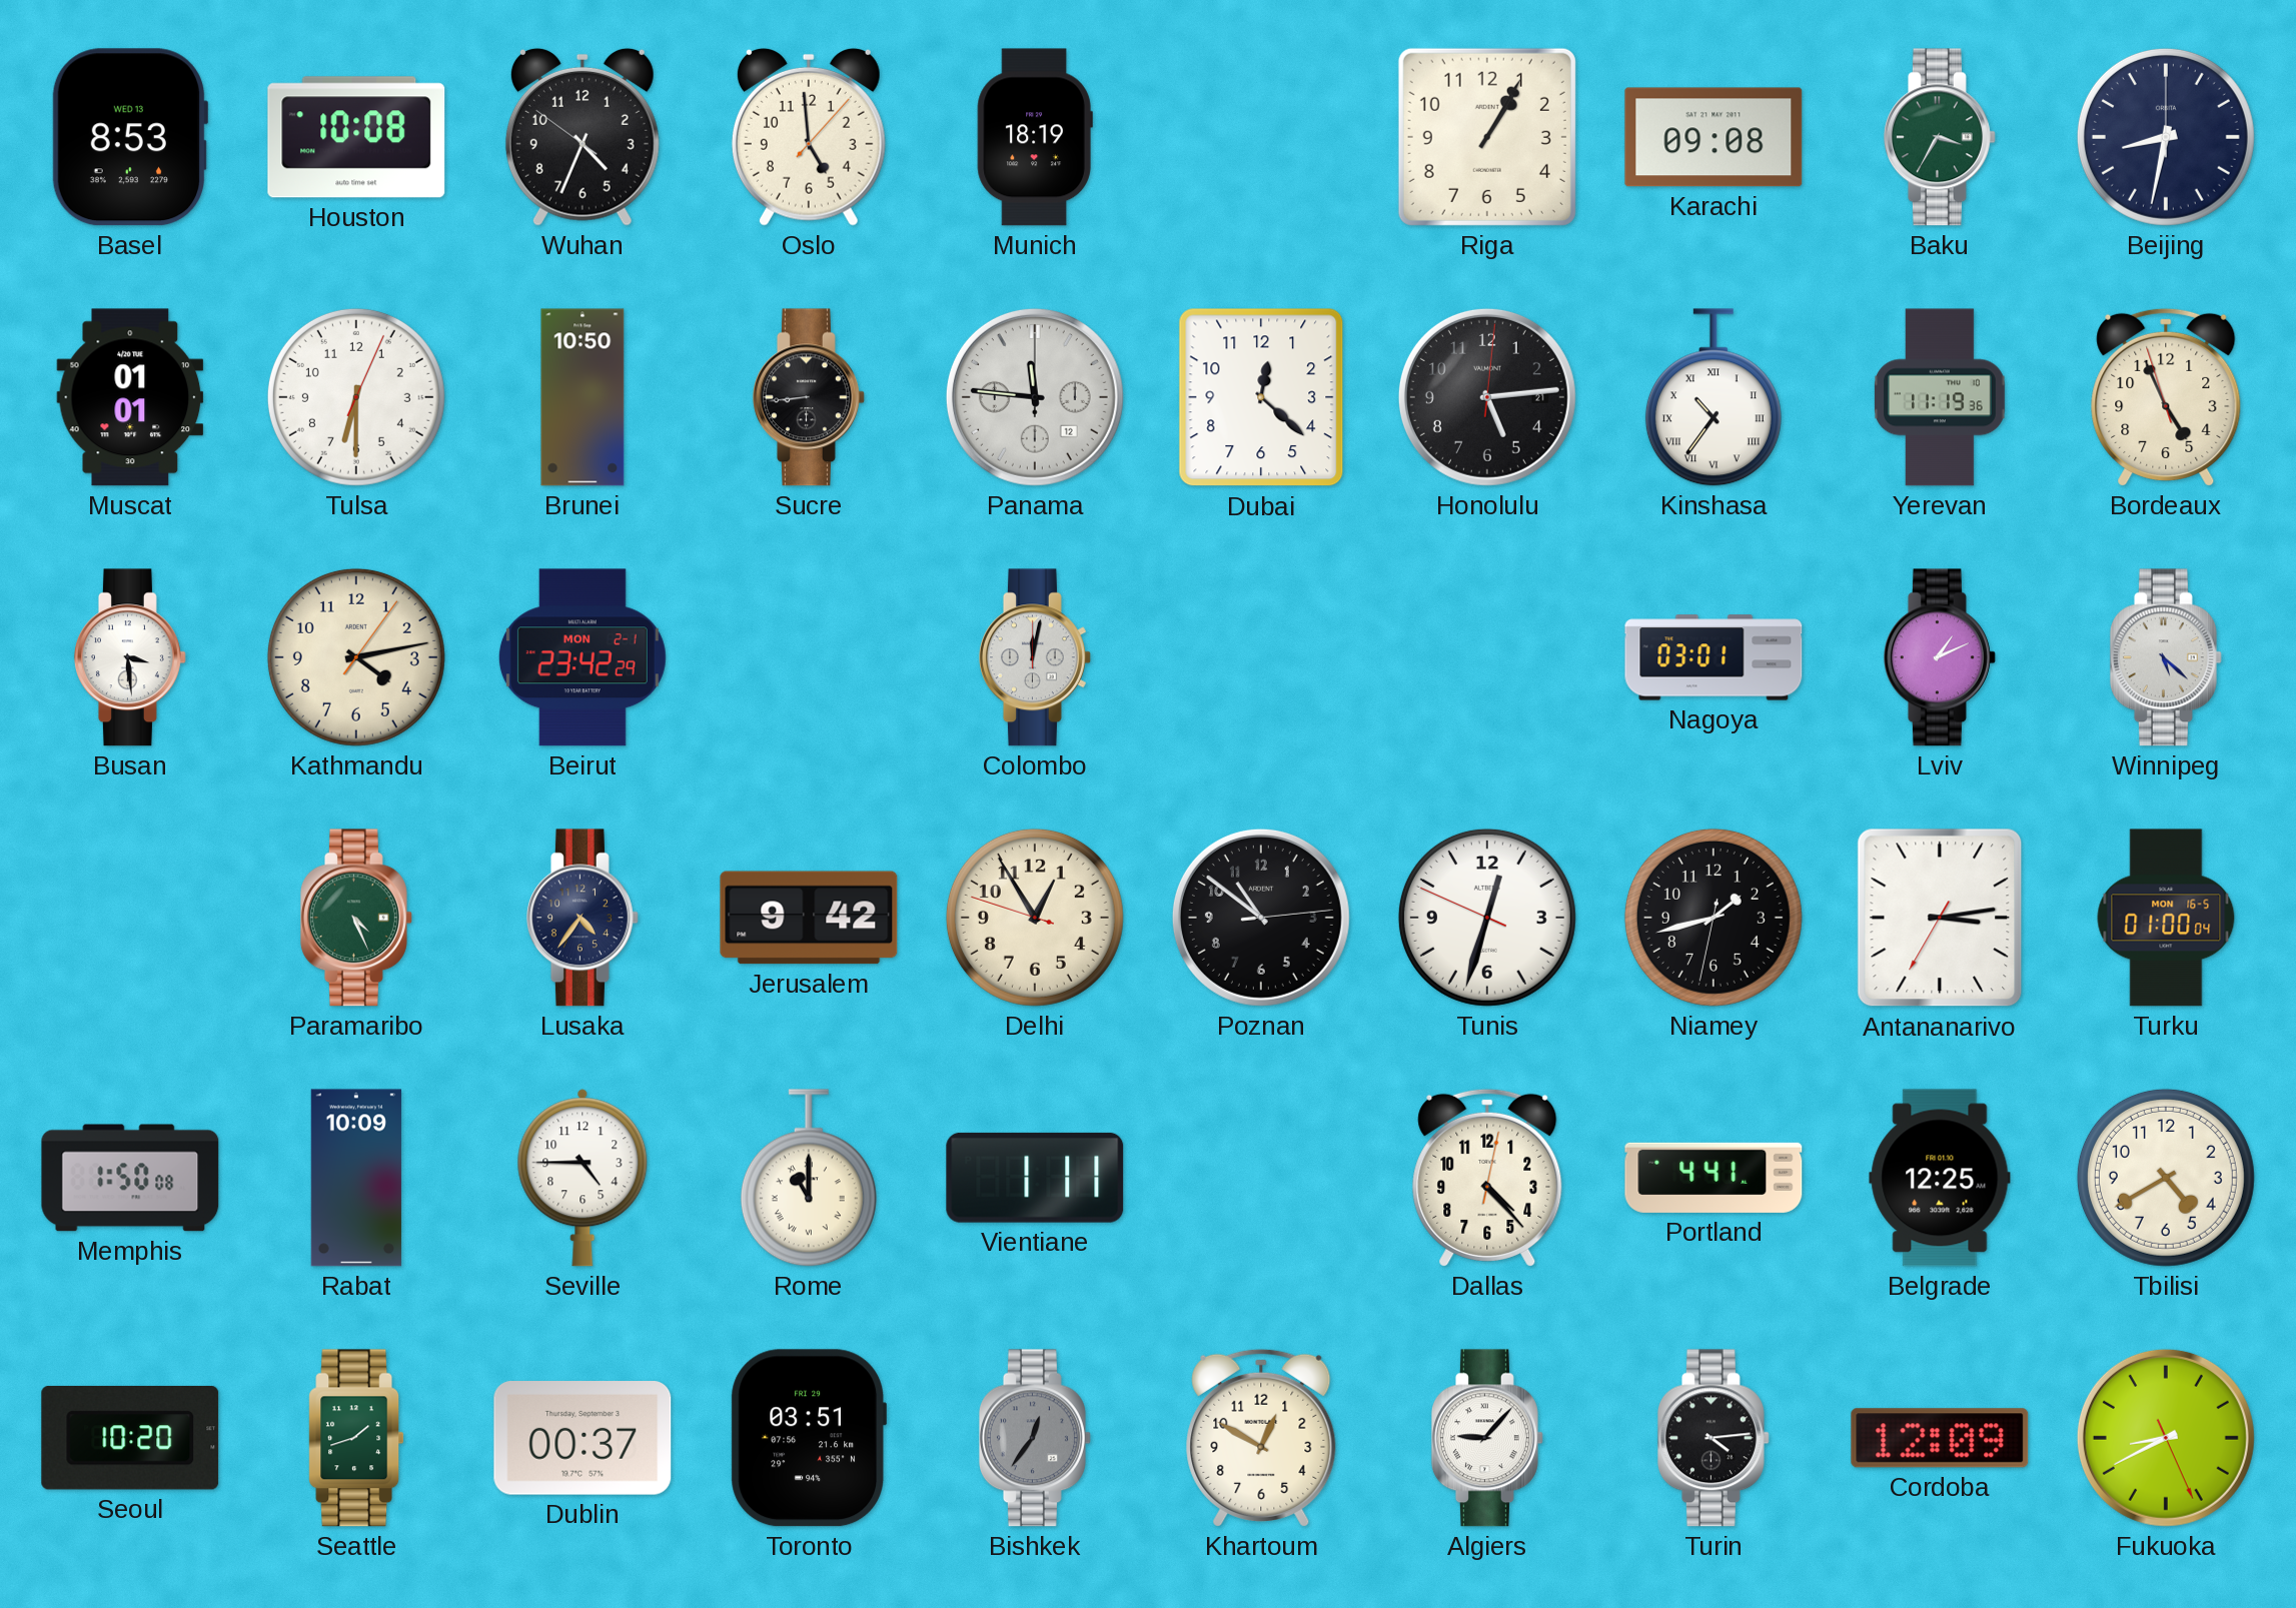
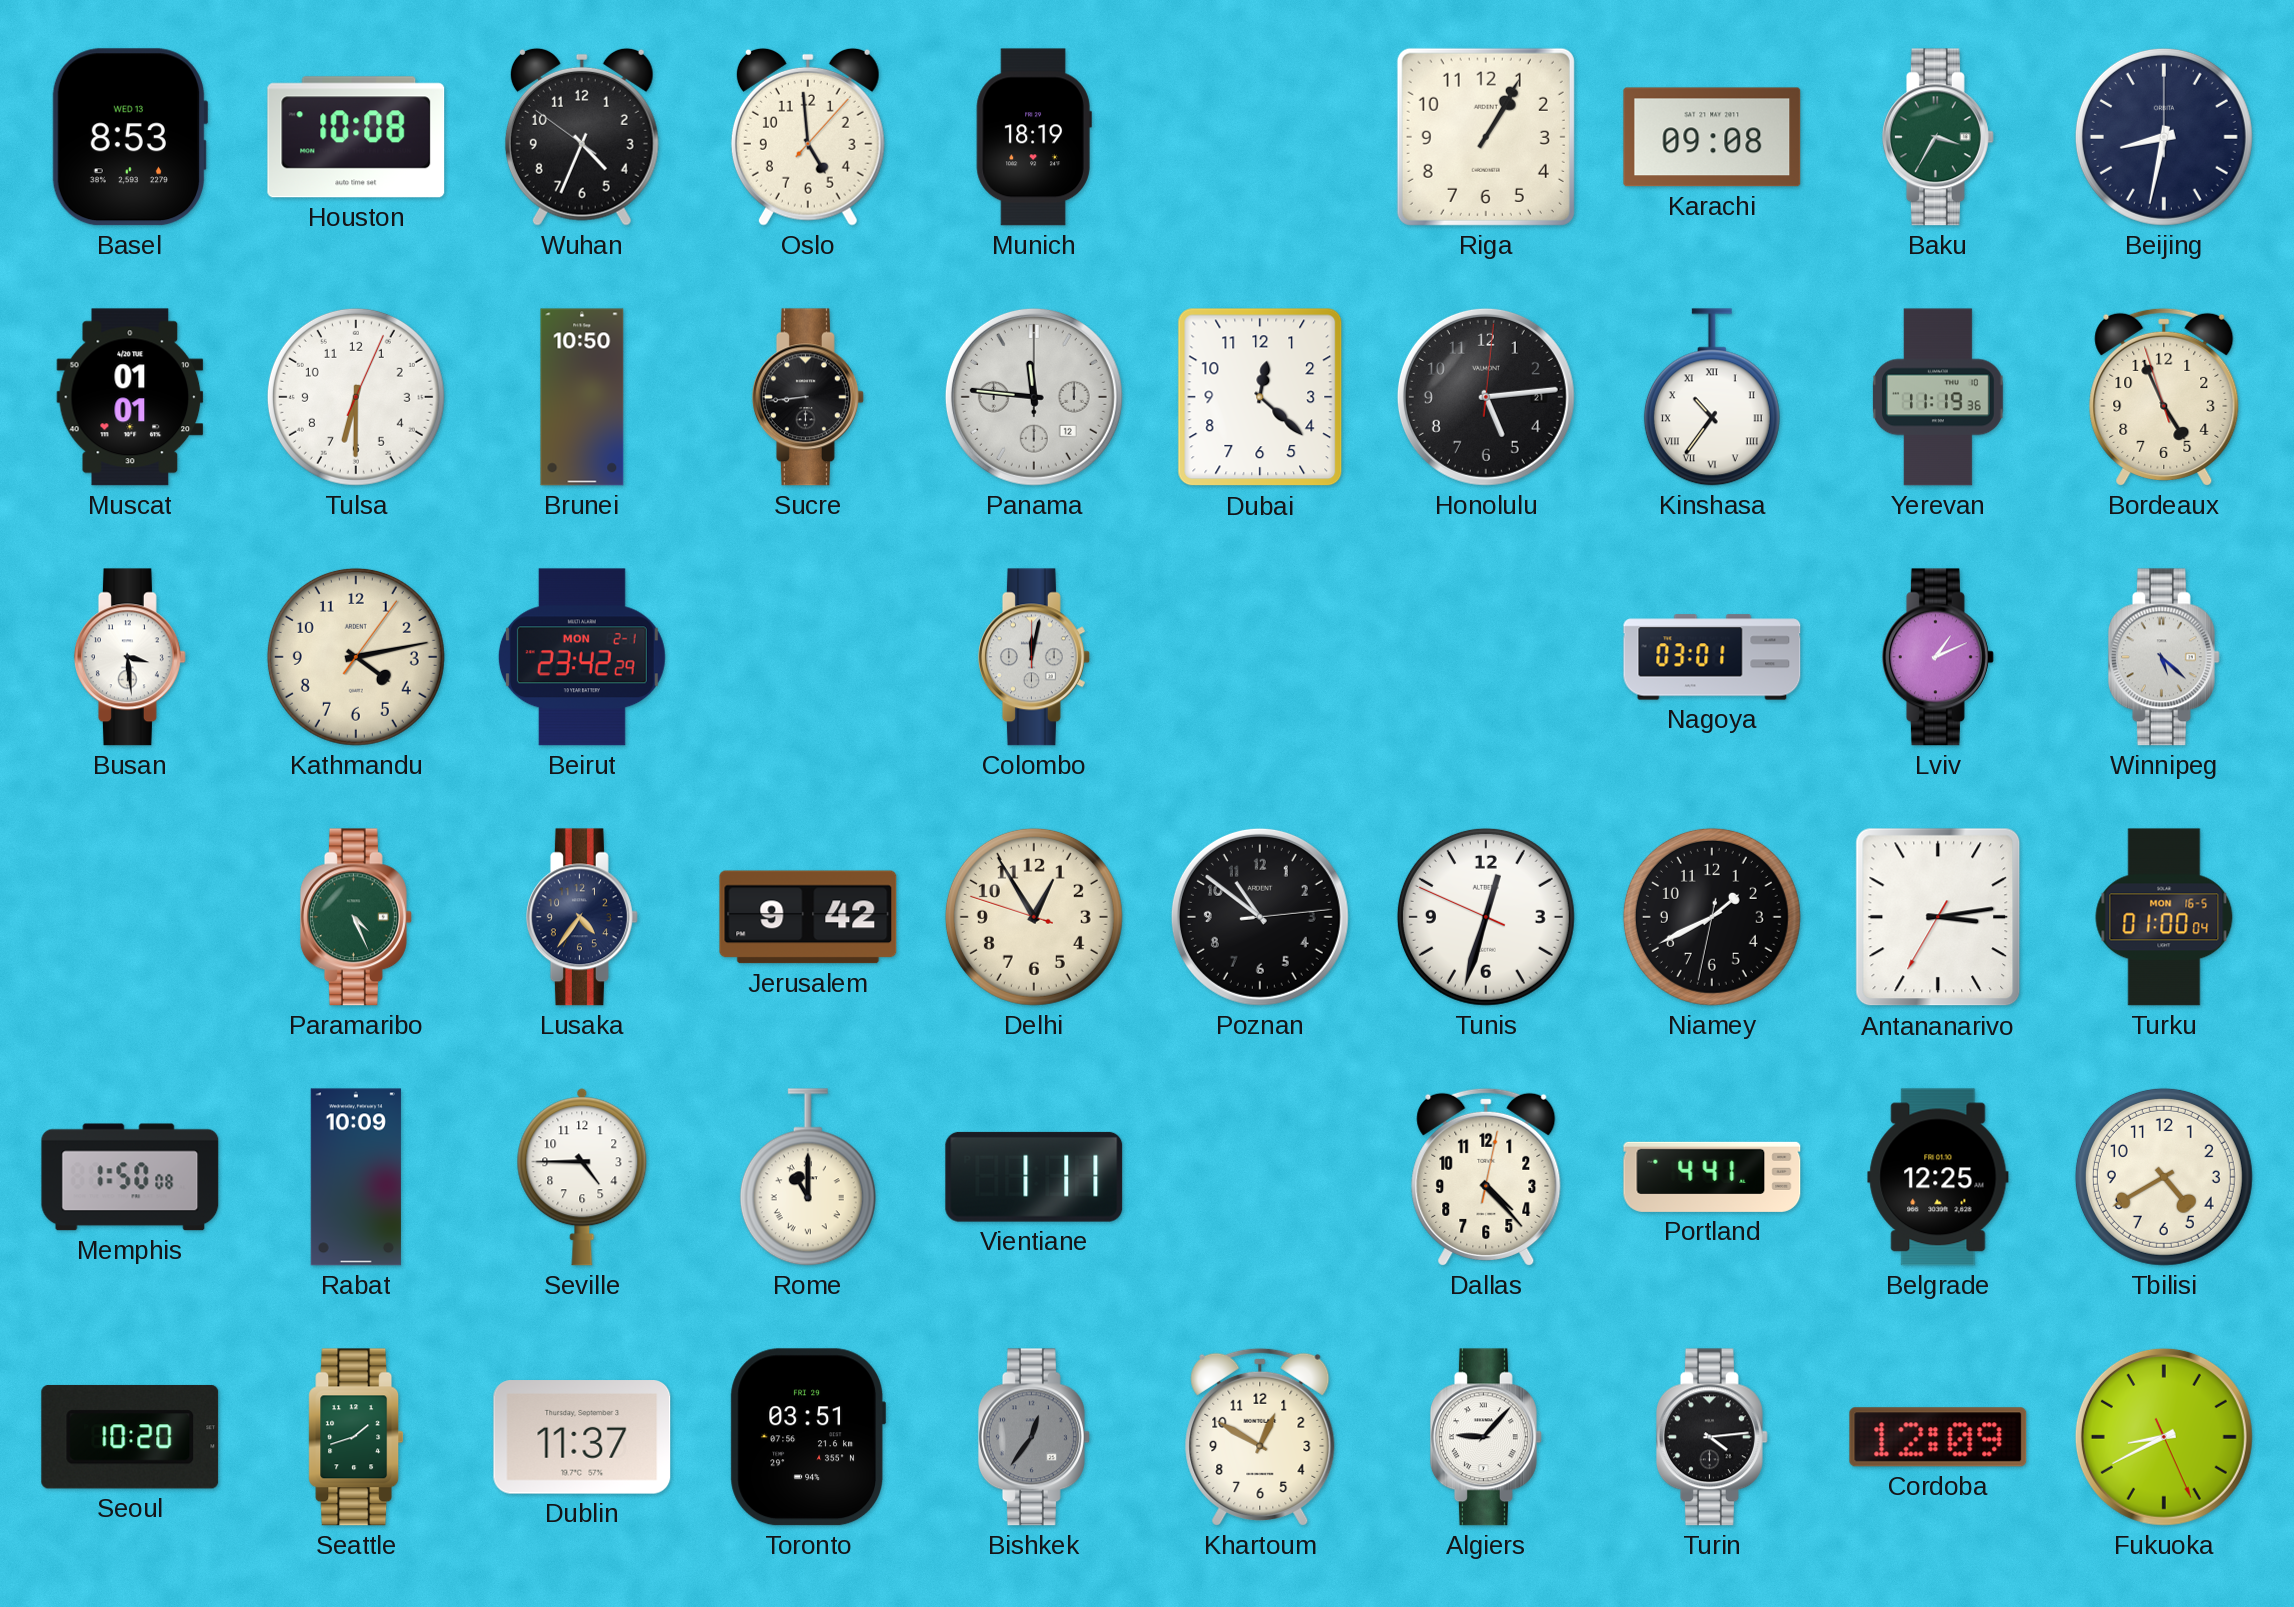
Niamey: 1:42 -> 1:40 (1712, 917)
Dublin: 00:37 -> 11:37 (582, 1437)
